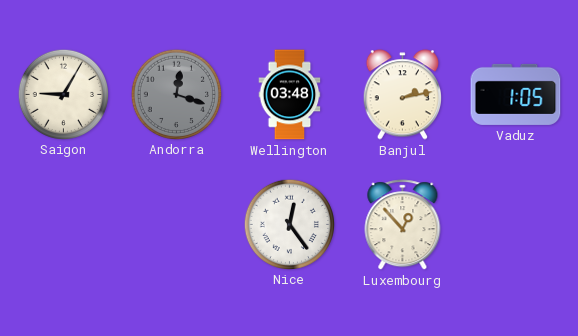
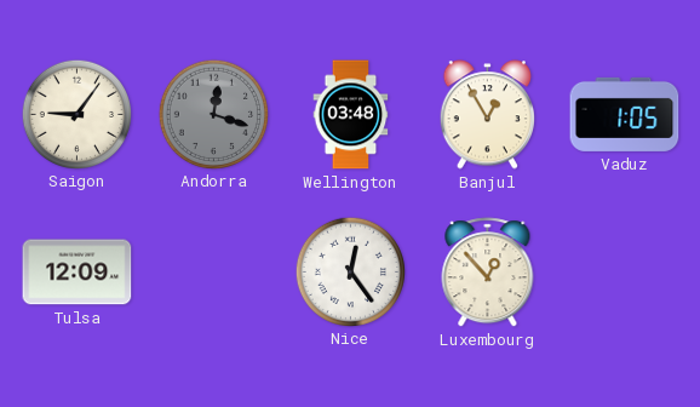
Saigon: 9:05 -> 9:06 (76, 114)
Banjul: 2:13 -> 12:55 (487, 115)
Tulsa: none -> 12:09 (78, 273)
